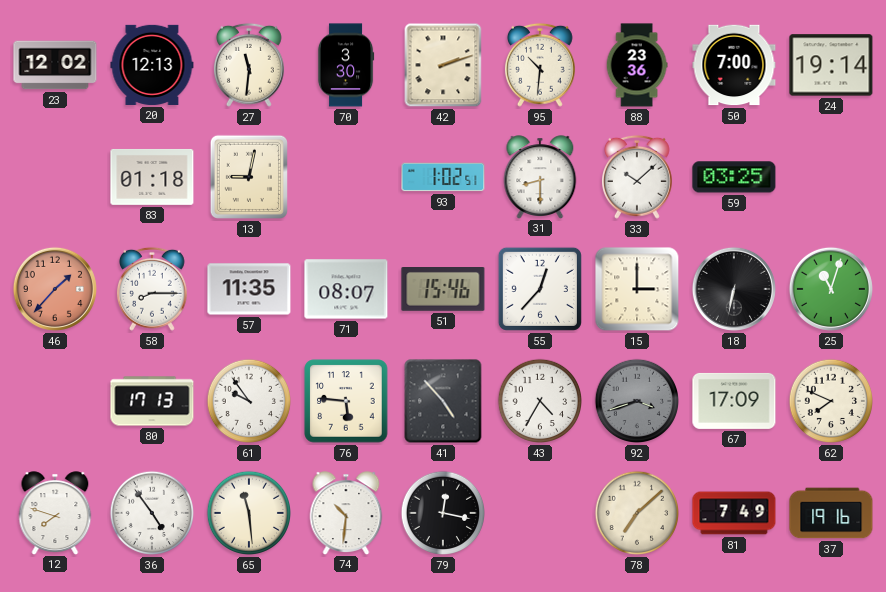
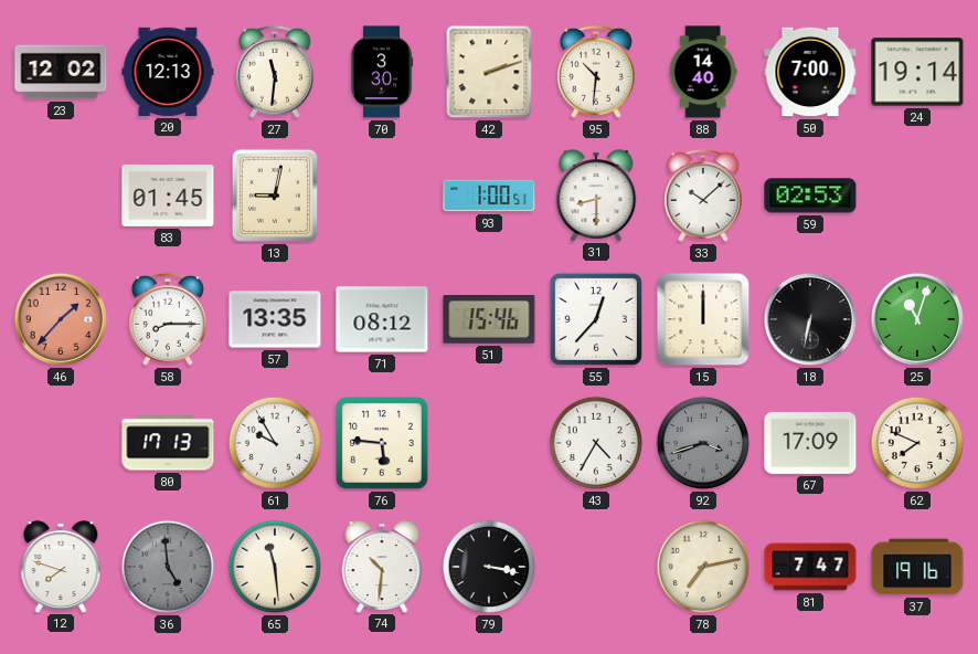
88: 23:36 -> 14:40 (703, 72)
83: 01:18 -> 01:45 (168, 196)
93: 1:02 -> 1:00 (489, 196)
59: 03:25 -> 02:53 (810, 196)
57: 11:35 -> 13:35 (275, 319)
71: 08:07 -> 08:12 (382, 319)
15: 3:00 -> 12:00 (703, 319)
61: 9:54 -> 9:55 (275, 443)
41: 4:53 -> none (443, 401)
36: 4:54 -> 4:59 (168, 567)
36 dial: white -> grey (168, 567)
79: 12:17 -> 3:17 (489, 567)
78: 7:08 -> 7:13 (703, 567)
81: 7:49 -> 7:47 (810, 567)
